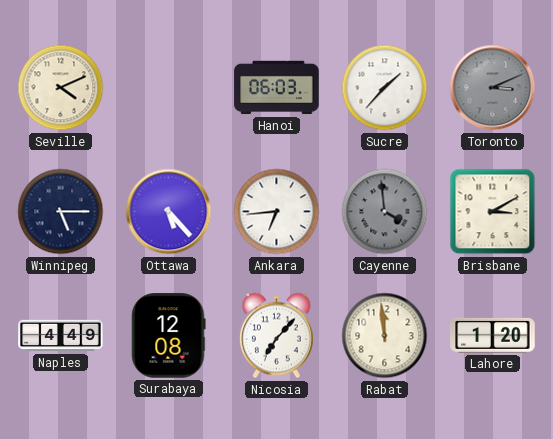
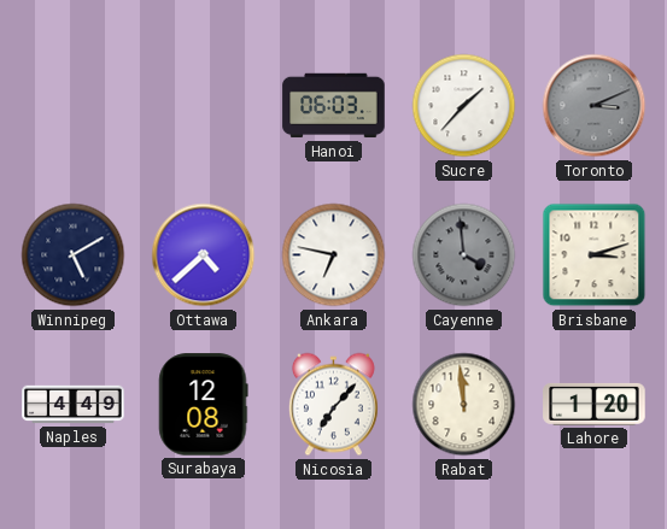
Seville: 4:11 -> none (61, 88)
Winnipeg: 5:15 -> 5:10 (74, 255)
Ottawa: 5:23 -> 4:38 (204, 255)
Ankara: 6:44 -> 6:47 (334, 255)
Brisbane: 3:10 -> 3:12 (595, 255)
